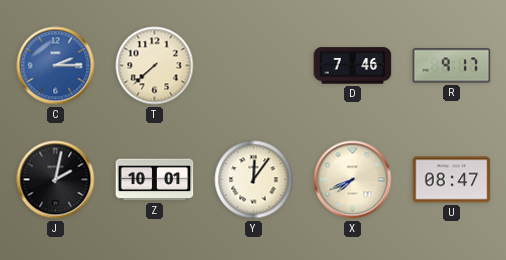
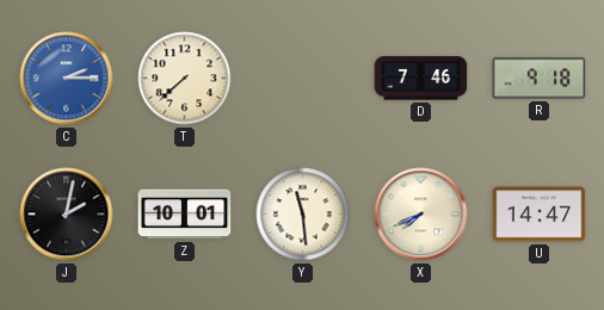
R: 9:17 -> 9:18 (540, 79)
Y: 12:06 -> 11:29 (303, 215)
U: 08:47 -> 14:47 (540, 215)
